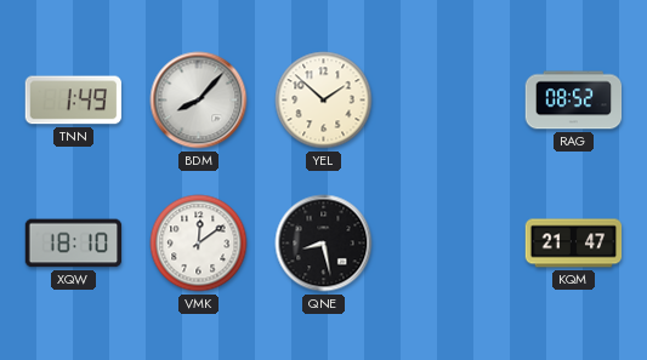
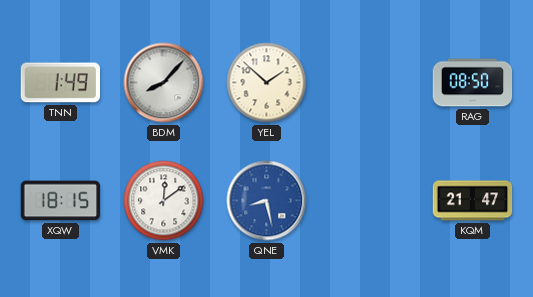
RAG: 08:52 -> 08:50 (473, 83)
XQW: 18:10 -> 18:15 (61, 201)
QNE dial: black -> blue (267, 201)
